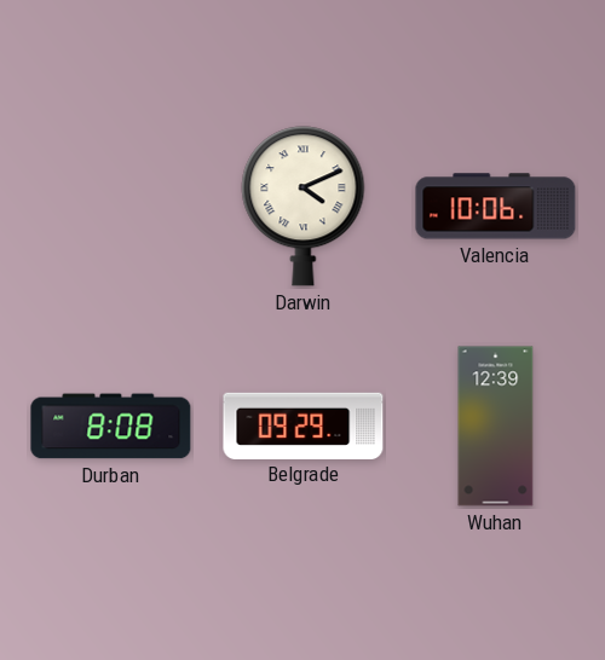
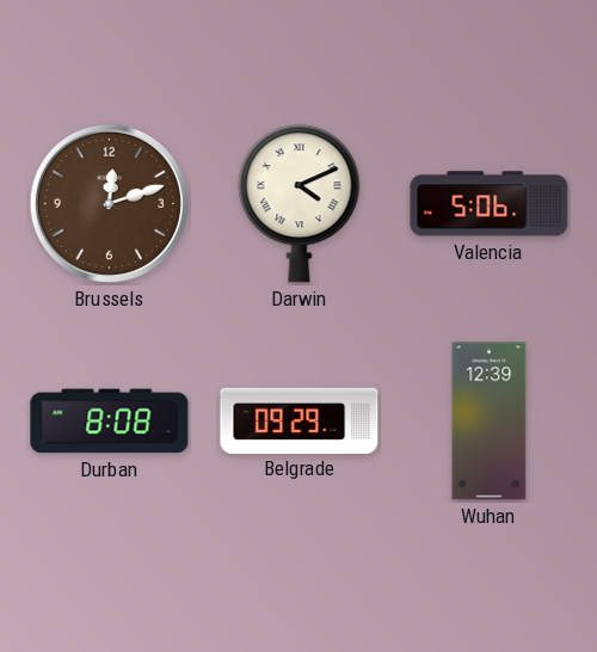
Brussels: none -> 12:12 (109, 203)
Valencia: 10:06 -> 5:06 (490, 204)
